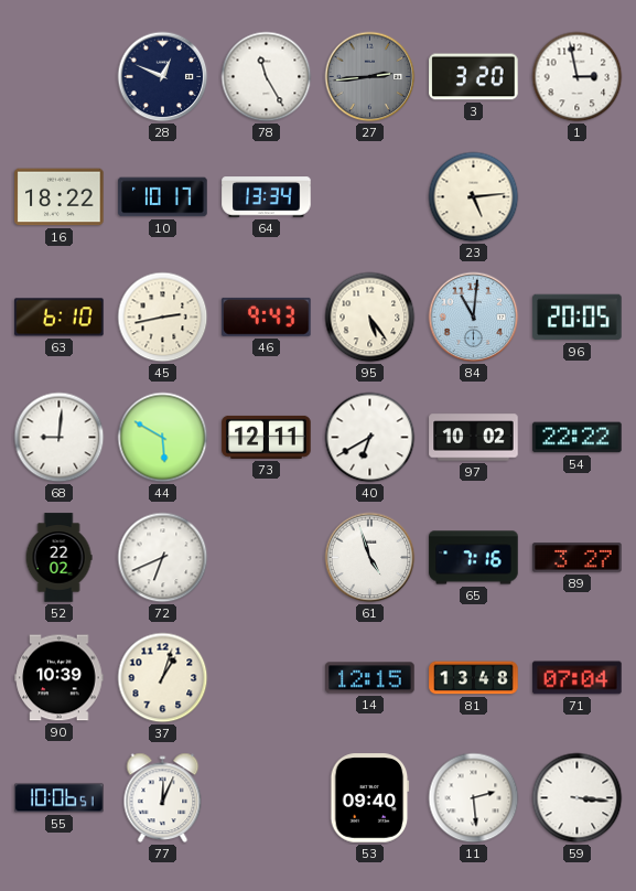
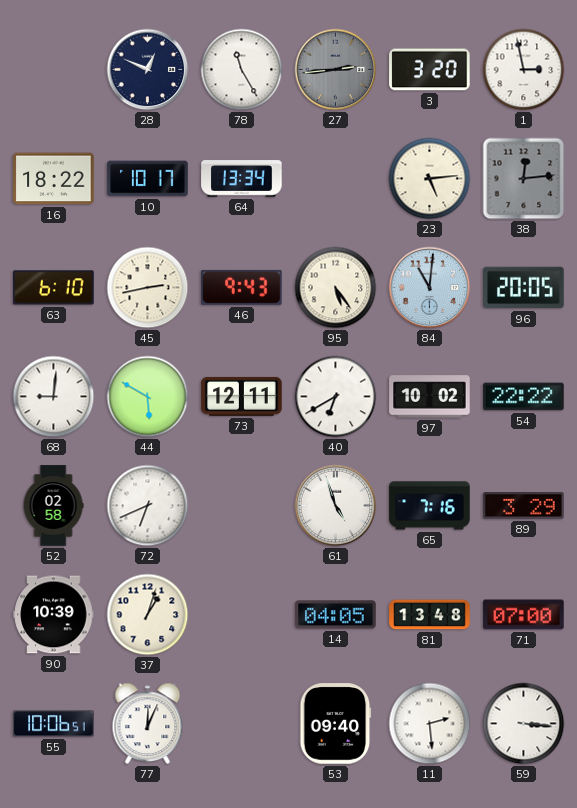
38: none -> 12:14 (524, 179)
52: 22:02 -> 02:58 (53, 506)
89: 3:27 -> 3:29 (524, 506)
14: 12:15 -> 04:05 (336, 615)
71: 07:04 -> 07:00 (524, 615)
